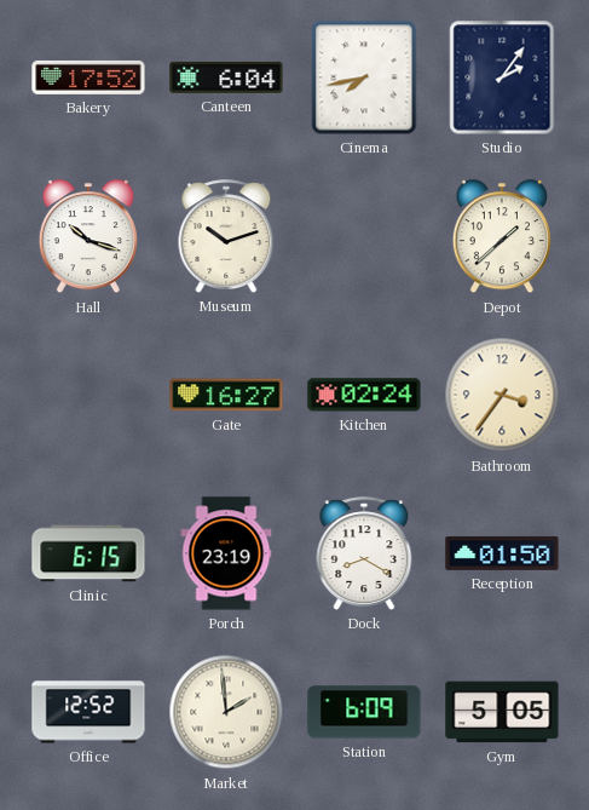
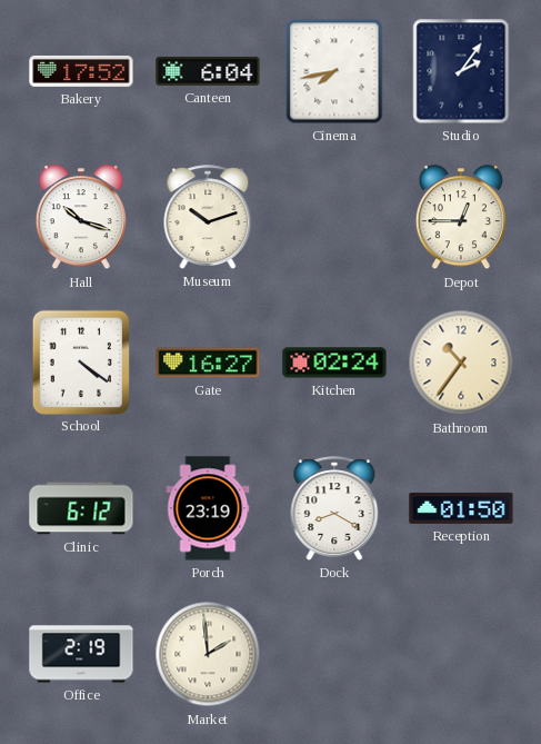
Depot: 1:38 -> 12:45 (461, 218)
School: none -> 4:21 (80, 361)
Bathroom: 3:36 -> 10:36 (461, 363)
Clinic: 6:15 -> 6:12 (81, 508)
Office: 12:52 -> 2:19 (81, 654)
Station: 6:09 -> none (364, 712)
Gym: 5:05 -> none (502, 712)
